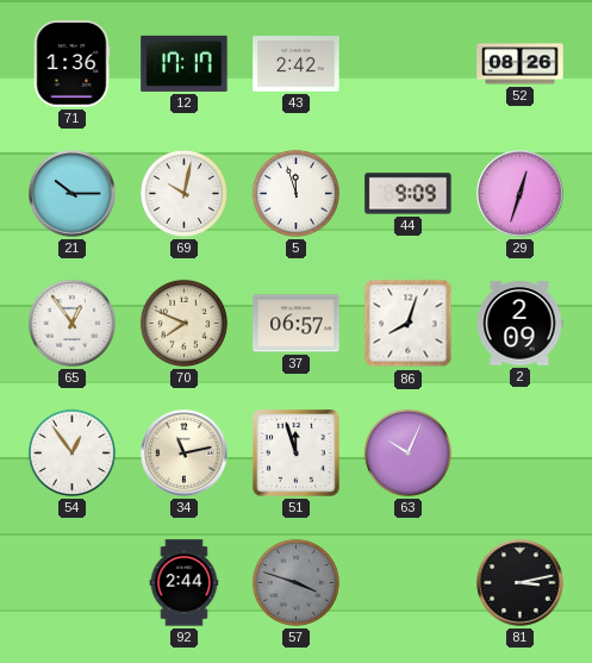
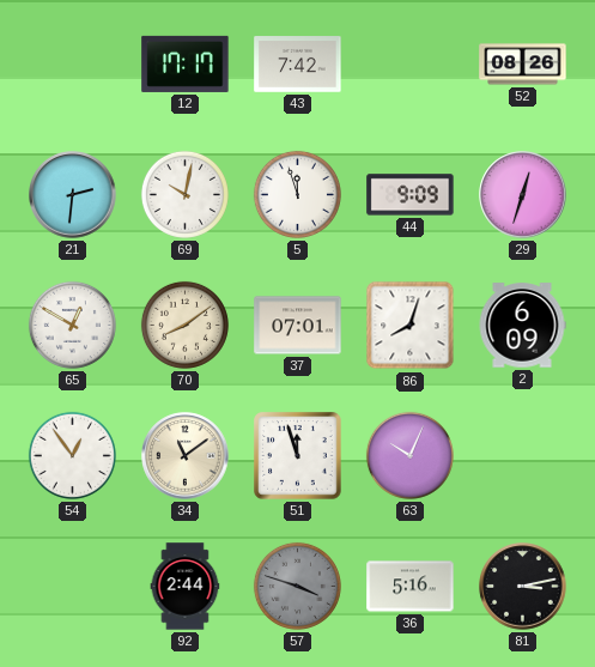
71: 1:36 -> none (71, 64)
43: 2:42 -> 7:42 (298, 65)
21: 10:15 -> 2:31 (73, 195)
65: 12:54 -> 12:50 (72, 325)
70: 7:49 -> 8:09 (184, 325)
37: 06:57 -> 07:01 (298, 326)
2: 2:09 -> 6:09 (522, 326)
34: 11:13 -> 11:09 (186, 456)
36: none -> 5:16 (411, 587)
